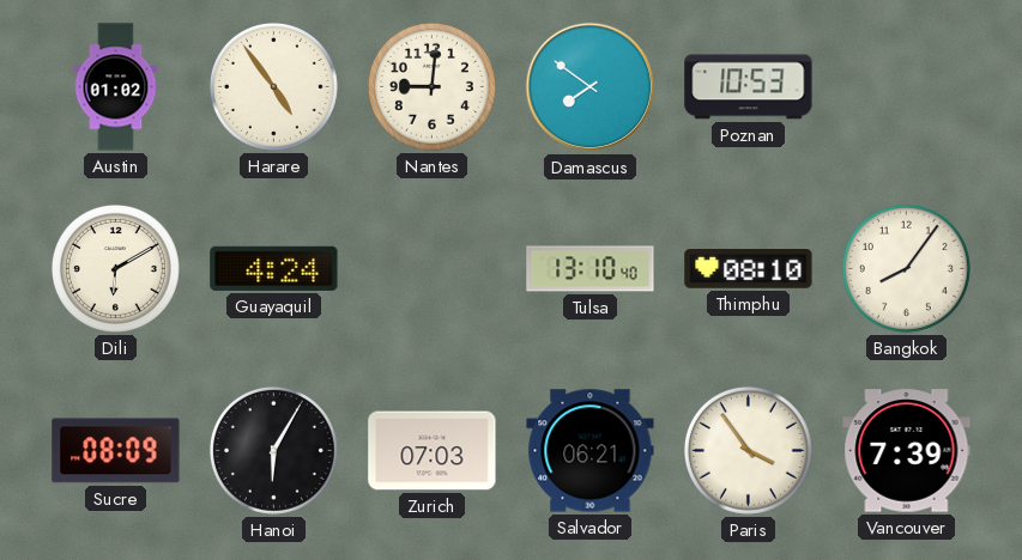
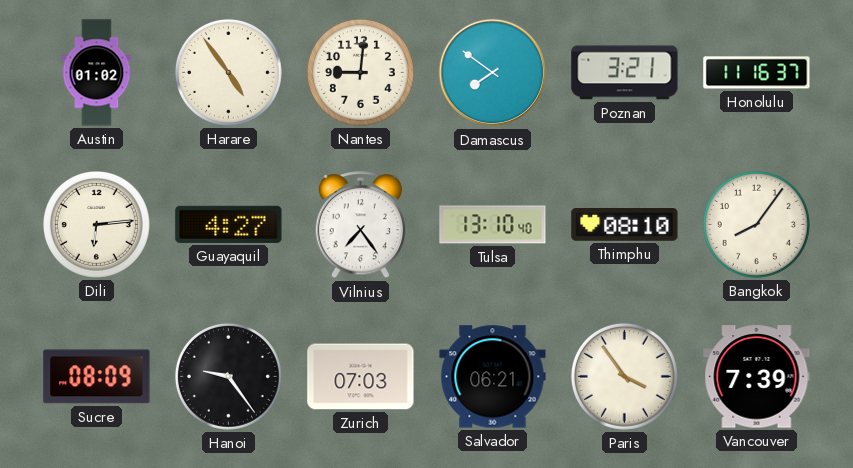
Poznan: 10:53 -> 3:21 (625, 73)
Honolulu: none -> 11:16 (757, 73)
Dili: 6:10 -> 6:14 (96, 224)
Guayaquil: 4:24 -> 4:27 (229, 224)
Vilnius: none -> 7:24 (360, 225)
Hanoi: 6:05 -> 9:24 (228, 376)
